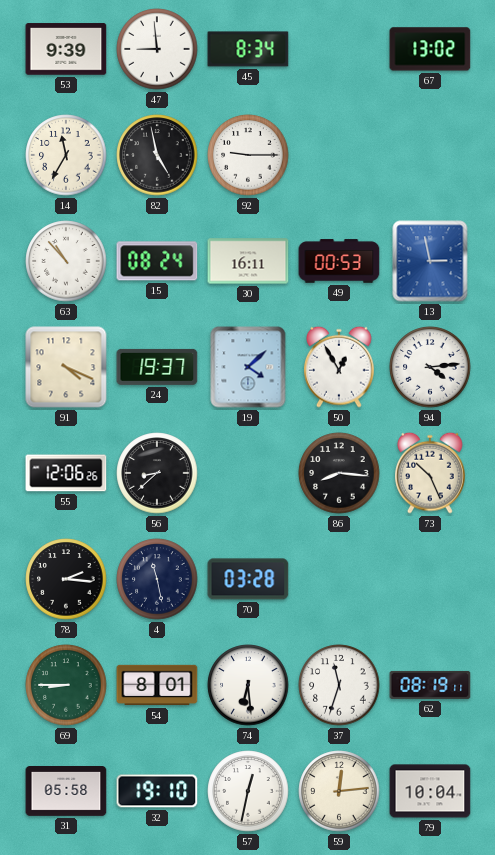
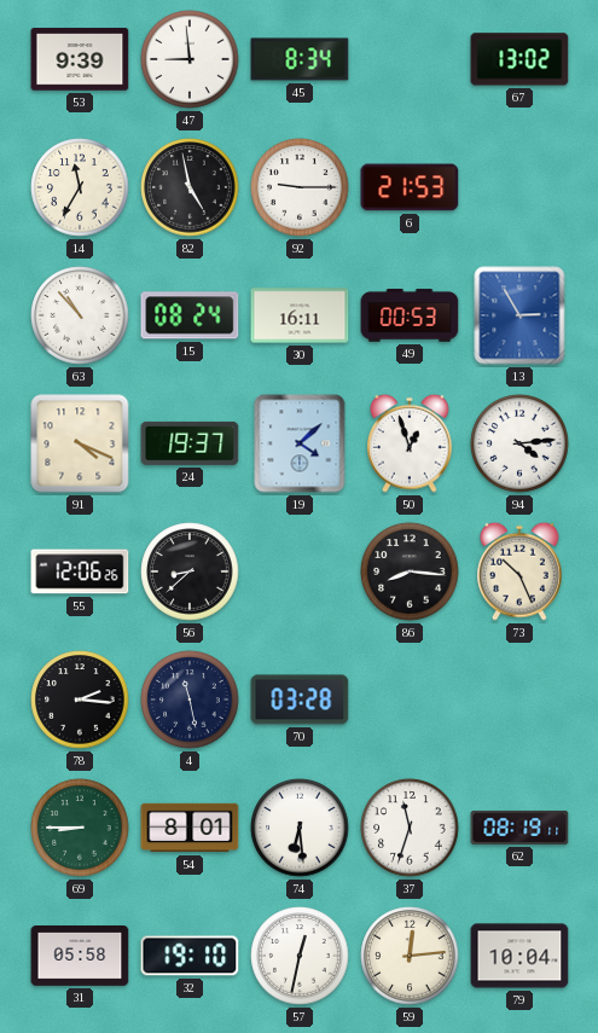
6: none -> 21:53 (410, 187)
13: 2:58 -> 2:55 (519, 315)
50: 12:55 -> 12:57 (410, 443)
